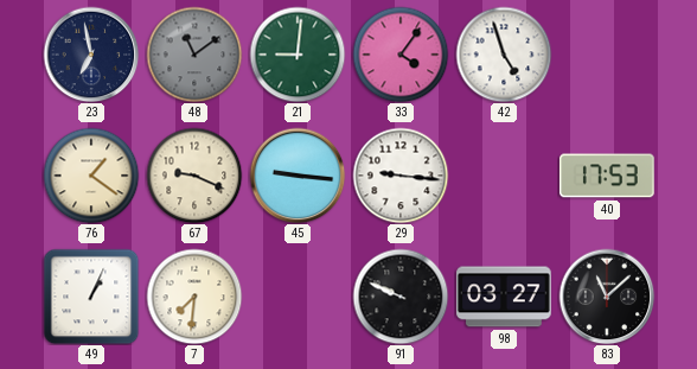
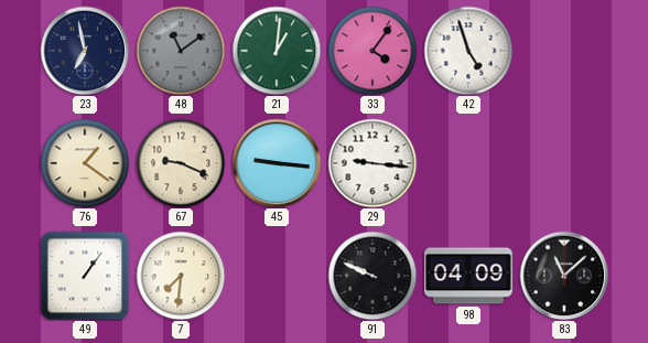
21: 9:01 -> 1:01 (277, 51)
40: 17:53 -> none (607, 176)
49: 1:04 -> 1:06 (85, 276)
98: 03:27 -> 04:09 (468, 276)
